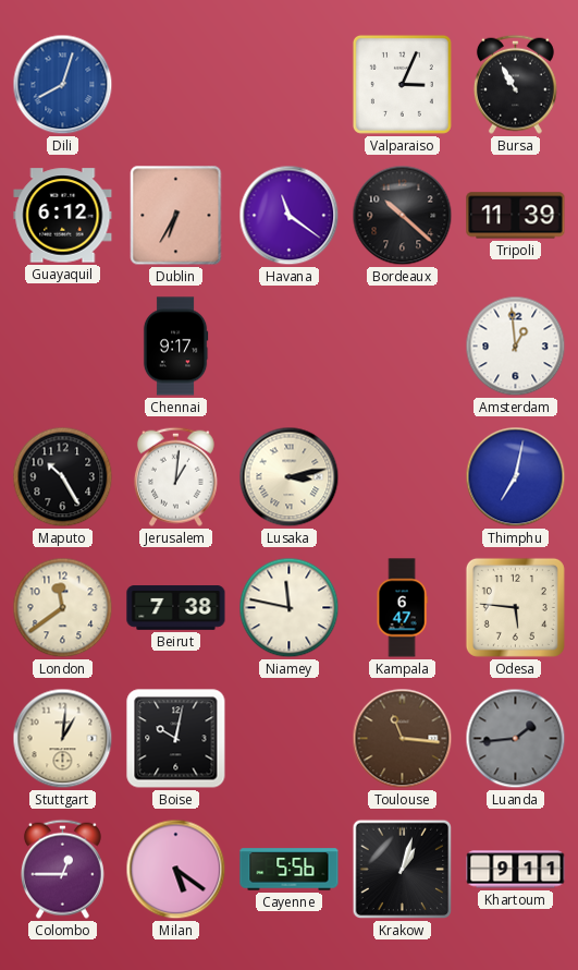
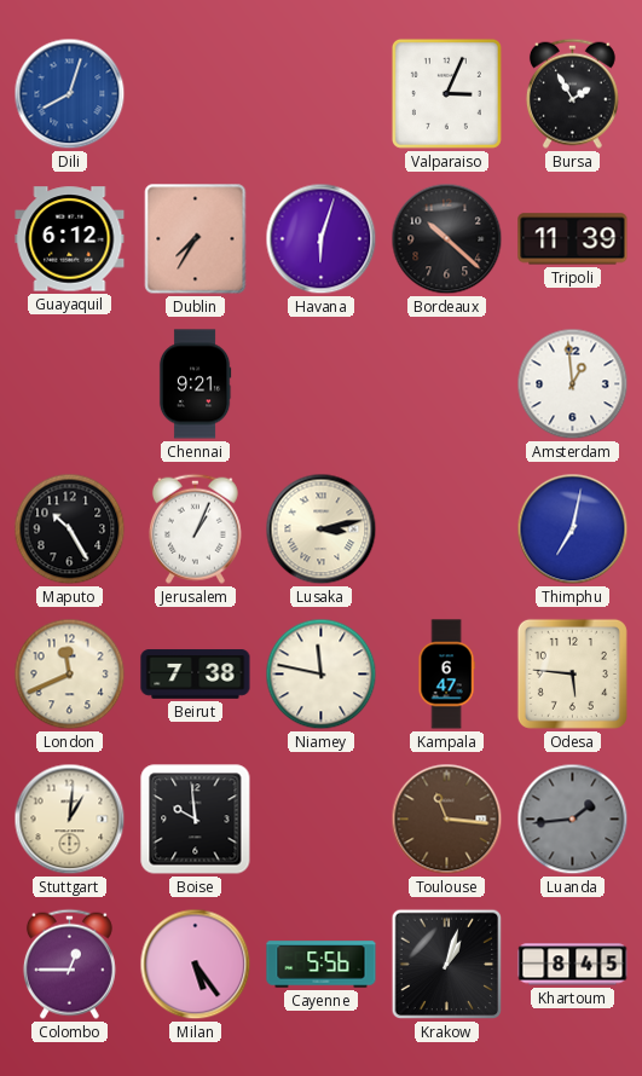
Bursa: 10:55 -> 1:55 (572, 93)
Dublin: 6:35 -> 7:35 (196, 239)
Havana: 11:21 -> 6:03 (322, 239)
Chennai: 9:17 -> 9:21 (195, 384)
Jerusalem: 1:01 -> 1:04 (195, 528)
London: 11:39 -> 11:41 (70, 675)
Boise: 10:02 -> 9:59 (196, 820)
Milan: 5:21 -> 5:24 (196, 965)
Khartoum: 9:11 -> 8:45 (573, 965)
